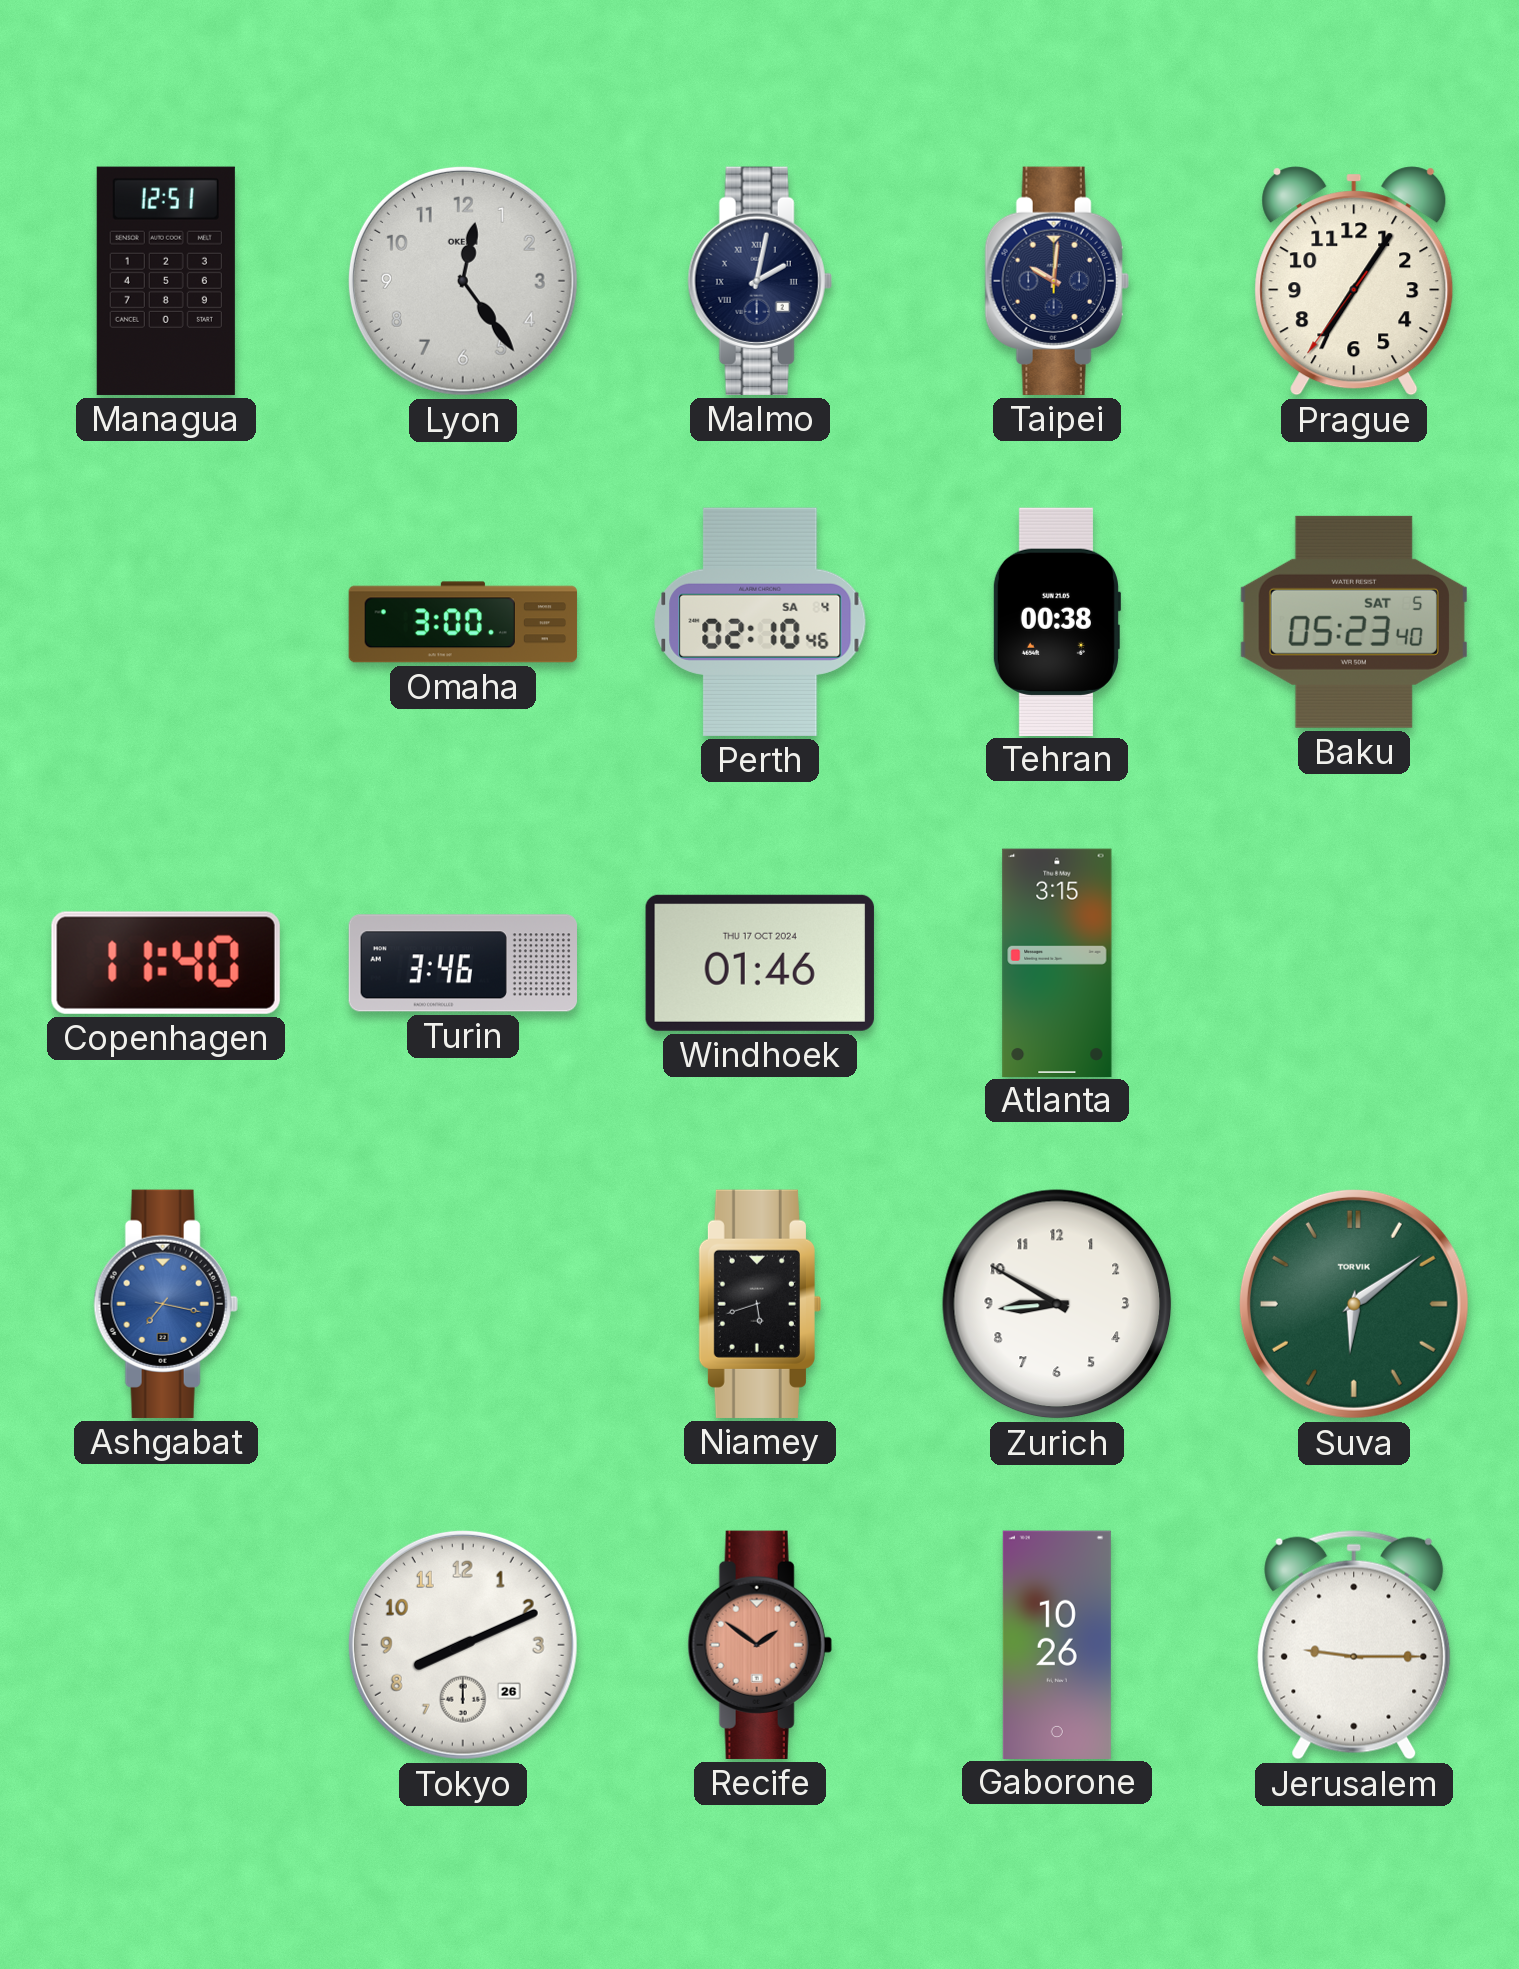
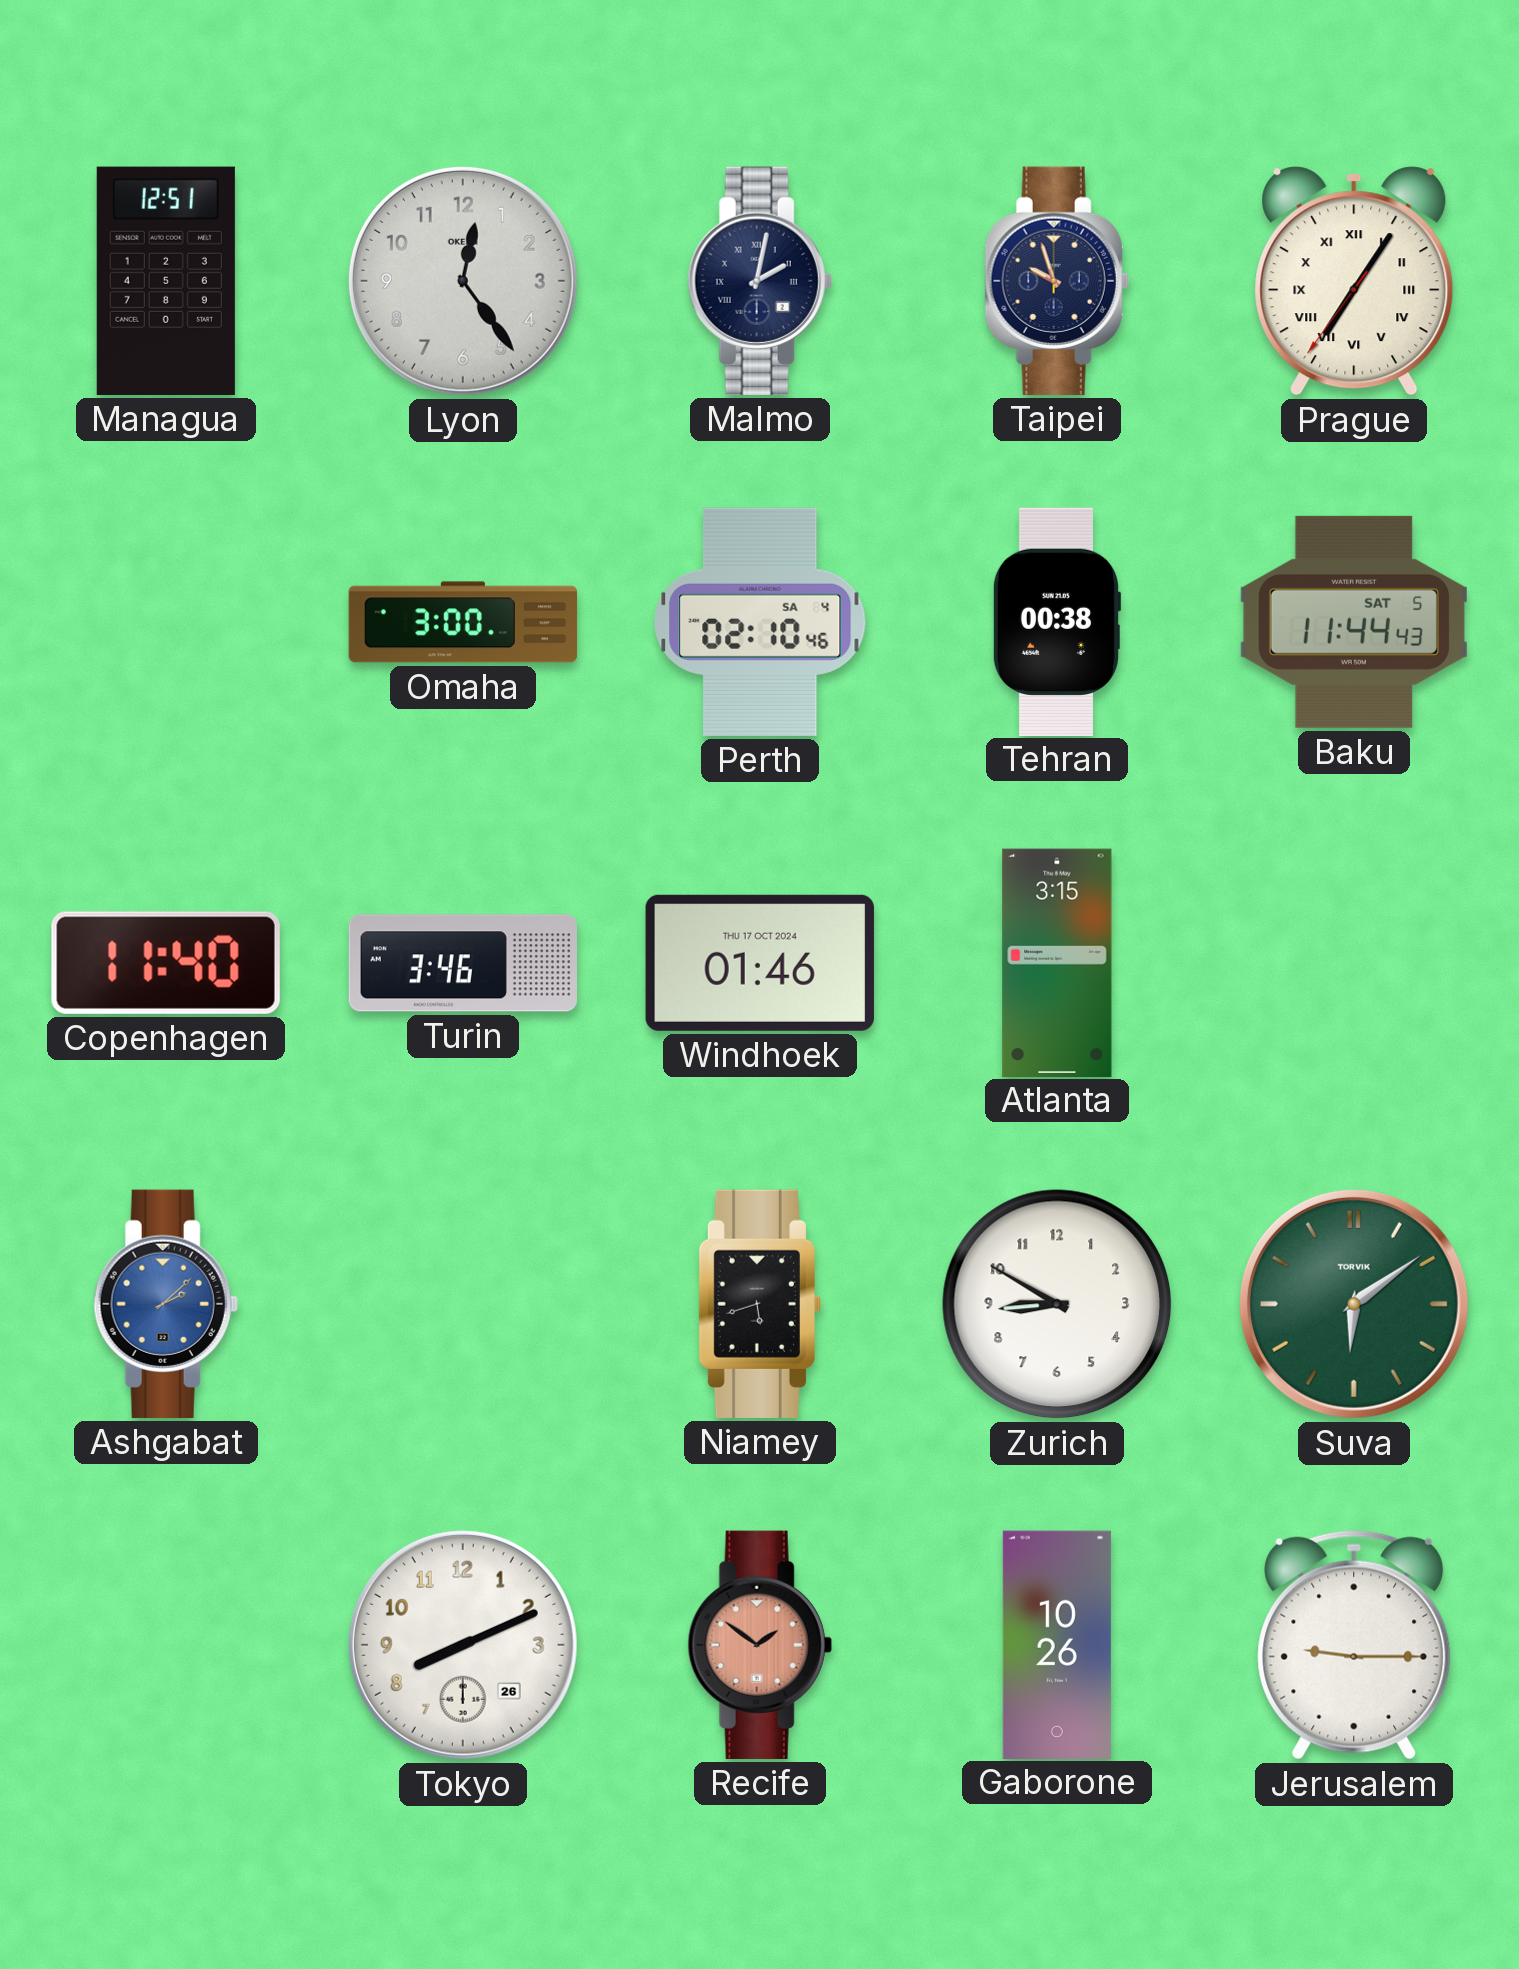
Taipei: 10:01 -> 9:57 (1057, 281)
Prague numerals: Arabic -> Roman (1354, 281)
Baku: 05:23 -> 11:44 (1354, 622)
Ashgabat: 7:17 -> 2:08 (166, 1304)
